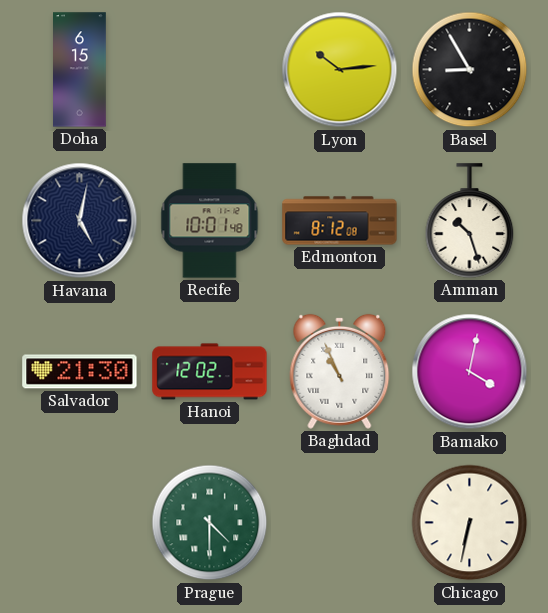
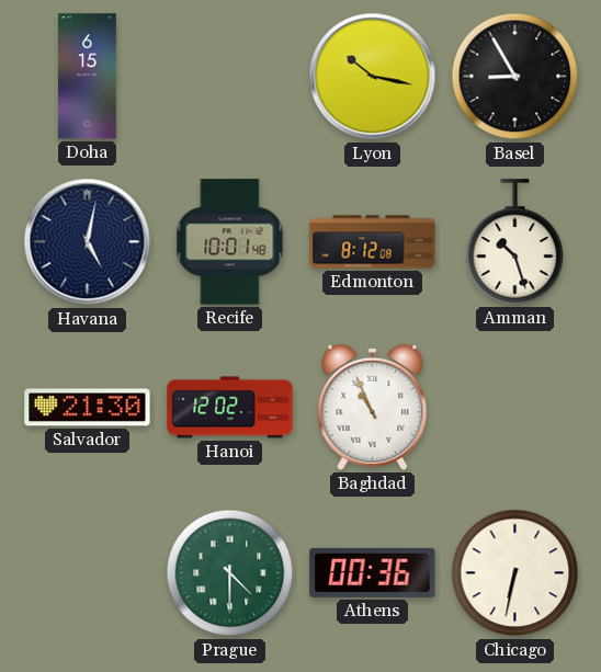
Lyon: 10:14 -> 10:17 (373, 77)
Bamako: 4:02 -> none (470, 372)
Athens: none -> 00:36 (373, 572)
